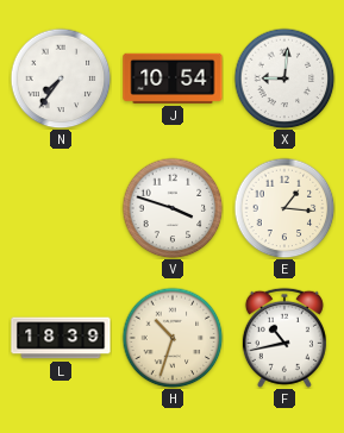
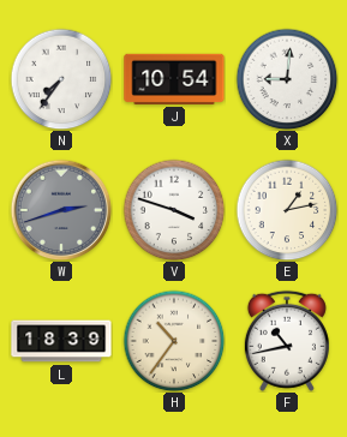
W: none -> 2:42 (61, 210)
E: 1:16 -> 1:13 (287, 210)
H: 10:33 -> 10:36 (174, 341)
